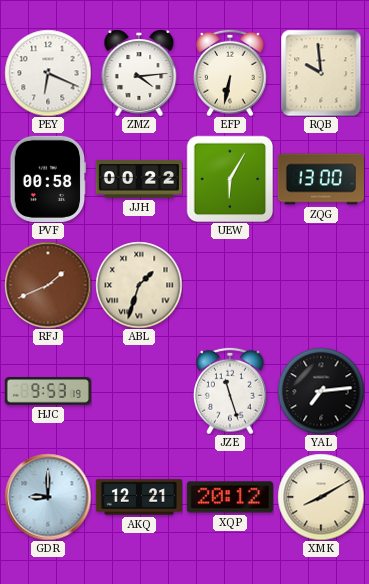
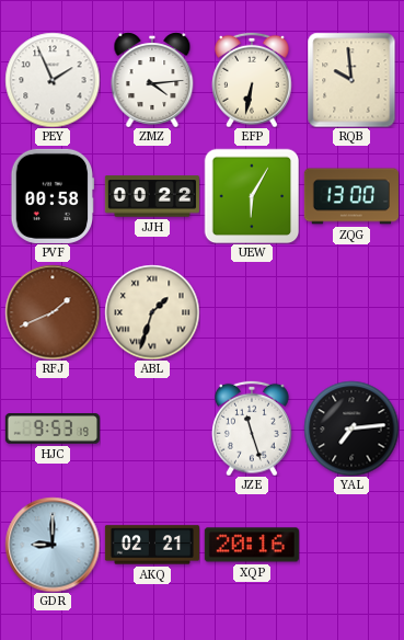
PEY: 6:19 -> 1:56 (53, 80)
AKQ: 12:21 -> 02:21 (151, 545)
XQP: 20:12 -> 20:16 (252, 545)
XMK: 8:10 -> none (321, 497)
